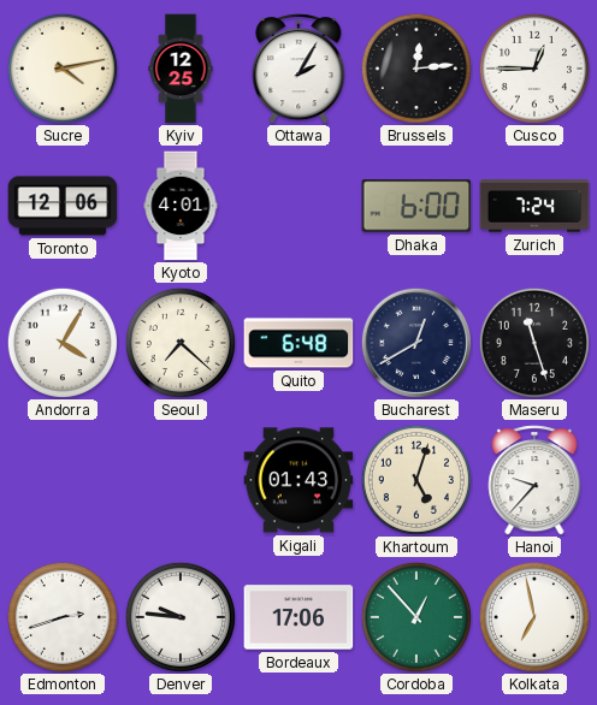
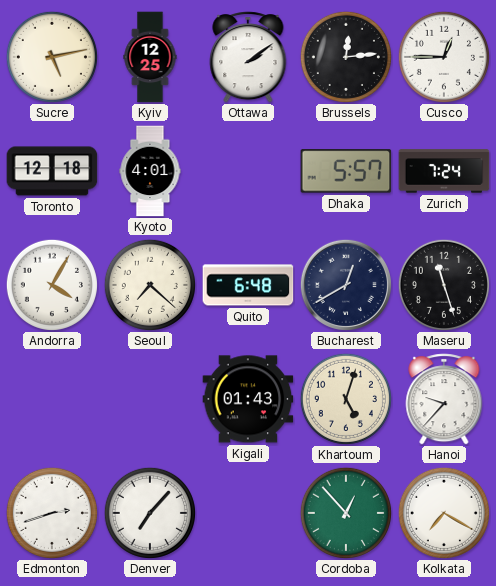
Sucre: 4:13 -> 5:13 (52, 57)
Ottawa: 2:05 -> 2:09 (248, 57)
Toronto: 12:06 -> 12:18 (52, 171)
Dhaka: 6:00 -> 5:57 (346, 171)
Denver: 9:46 -> 7:07 (150, 513)
Bordeaux: 17:06 -> none (298, 617)
Kolkata: 6:58 -> 7:20 (444, 513)
